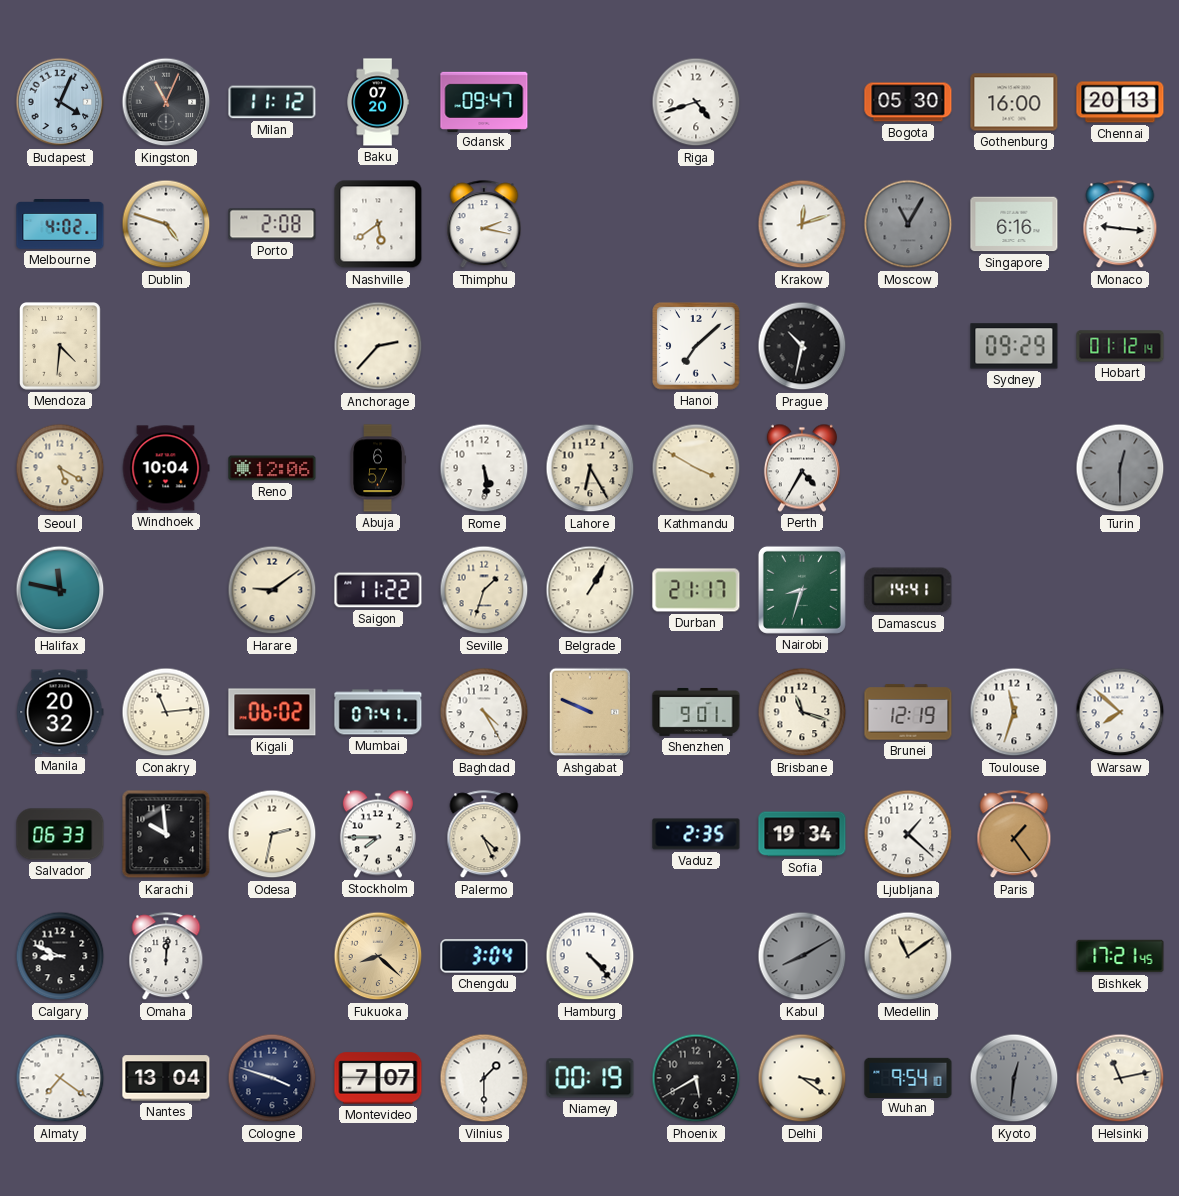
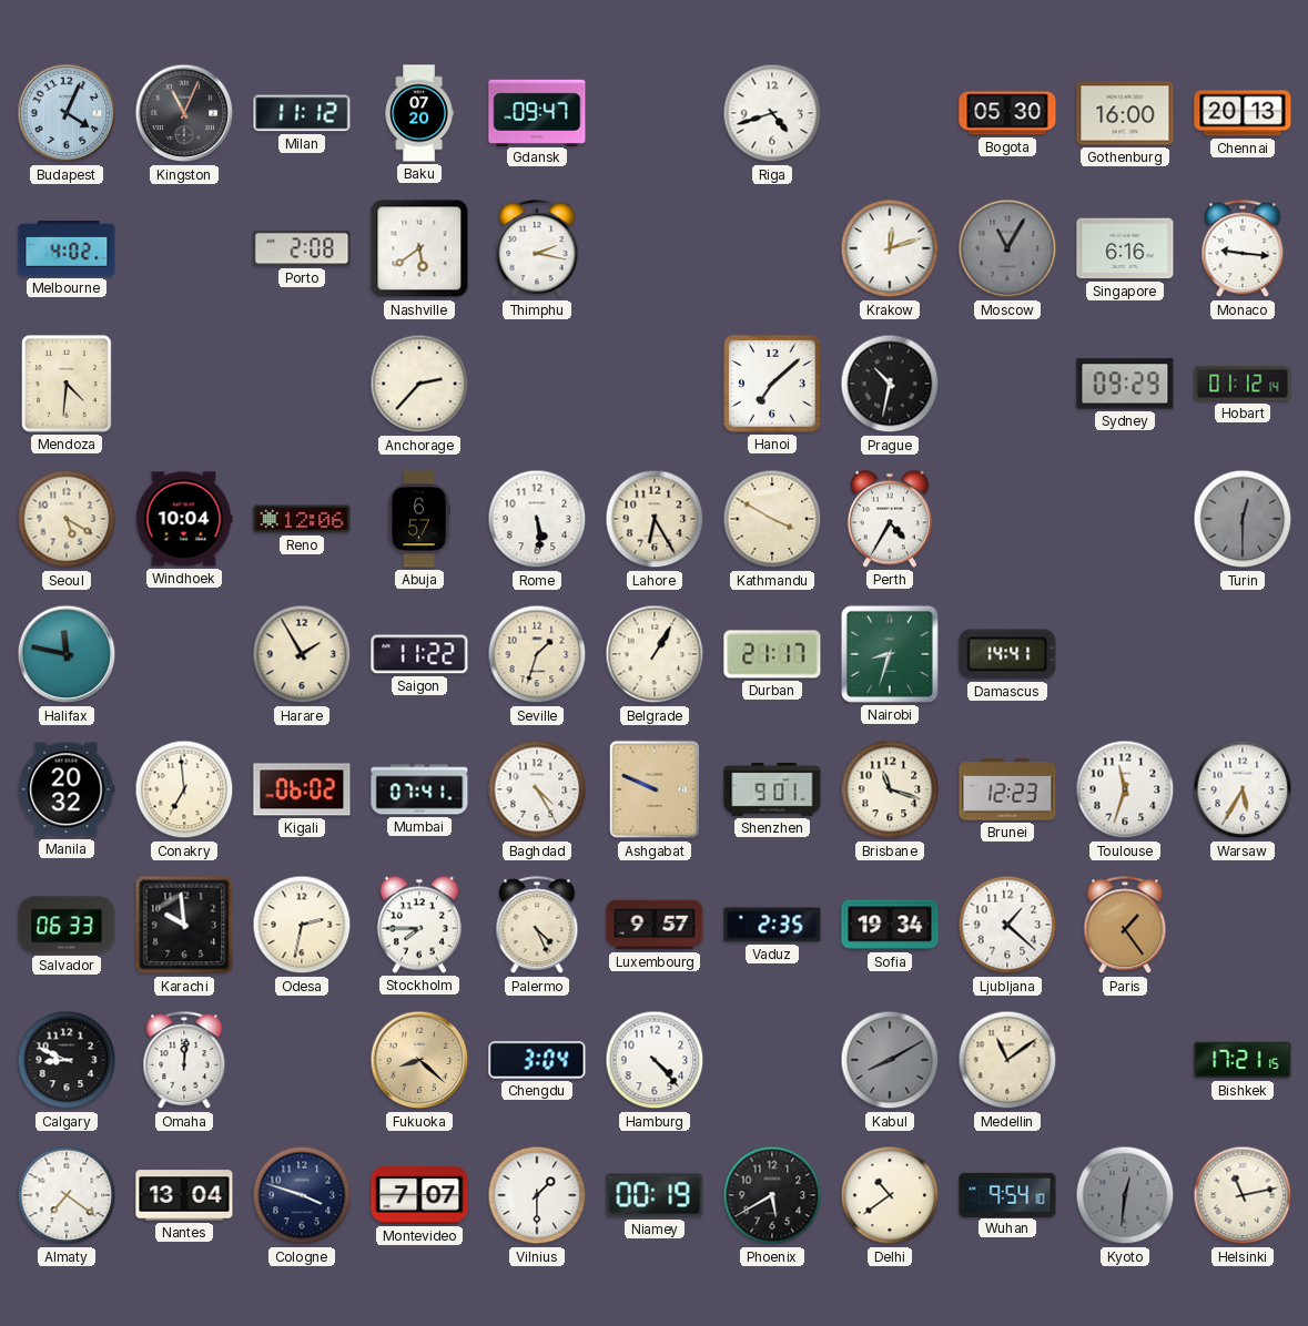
Dublin: 4:48 -> none (166, 224)
Harare: 9:09 -> 1:55 (302, 654)
Conakry: 11:14 -> 6:59 (184, 789)
Brunei: 12:19 -> 12:23 (1007, 789)
Warsaw: 7:52 -> 5:35 (1243, 789)
Luxembourg: none -> 9:57 (655, 925)
Bishkek: 17:21:45 -> 17:21:15 (1243, 1060)
Delhi: 3:21 -> 10:39 (890, 1195)
